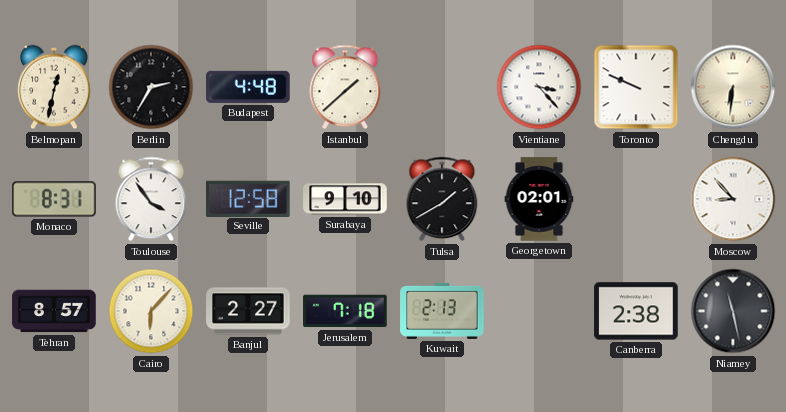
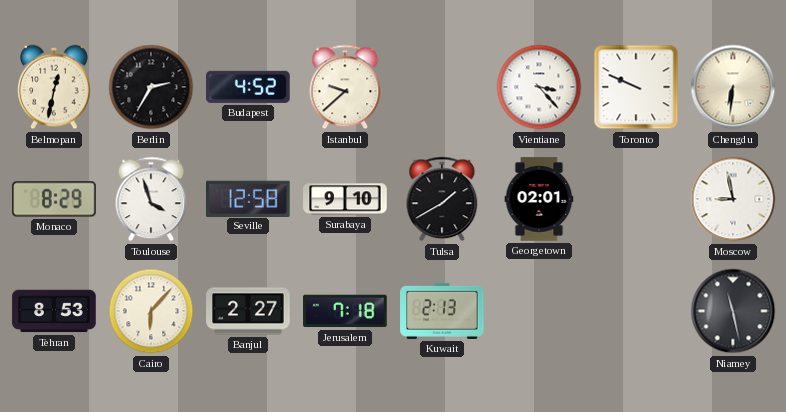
Budapest: 4:48 -> 4:52 (248, 87)
Istanbul: 1:38 -> 9:38 (345, 87)
Monaco: 8:31 -> 8:29 (54, 199)
Toulouse: 3:54 -> 3:57 (151, 199)
Moscow: 8:53 -> 8:58 (733, 199)
Tehran: 8:57 -> 8:53 (54, 311)
Canberra: 2:38 -> none (636, 311)
